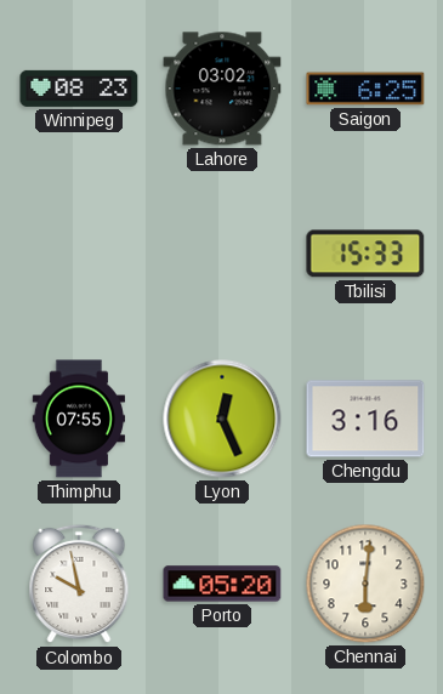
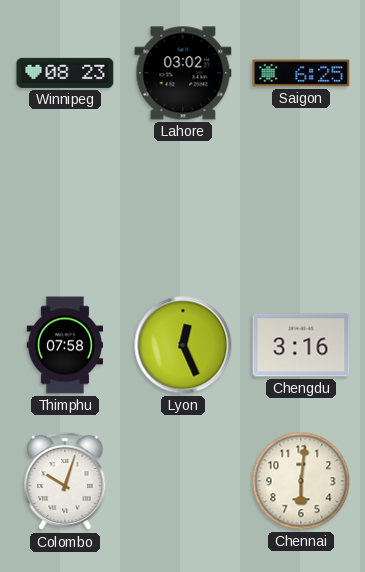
Tbilisi: 15:33 -> none (365, 254)
Thimphu: 07:55 -> 07:58 (64, 345)
Colombo: 9:58 -> 10:03 (65, 481)
Porto: 05:20 -> none (222, 584)
